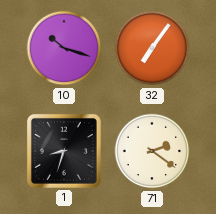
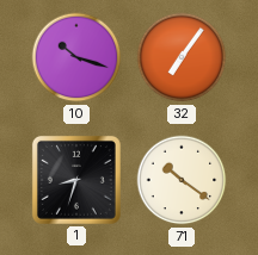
71: 2:21 -> 10:21 (182, 180)
